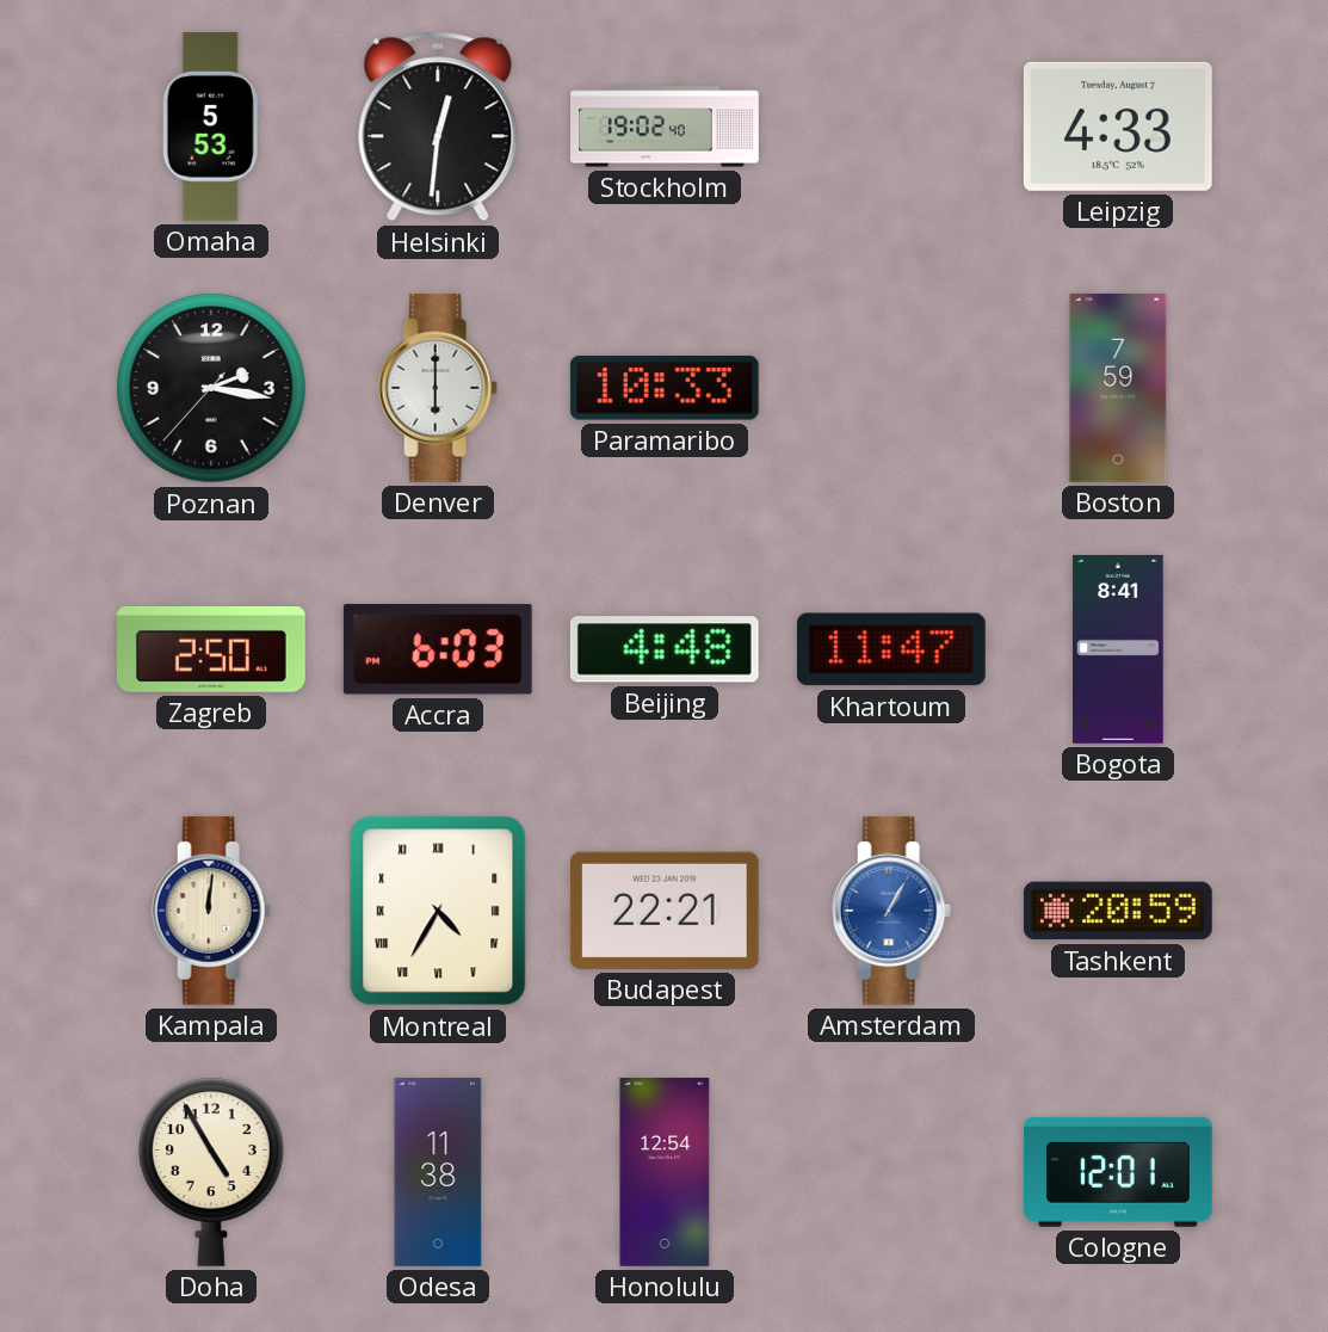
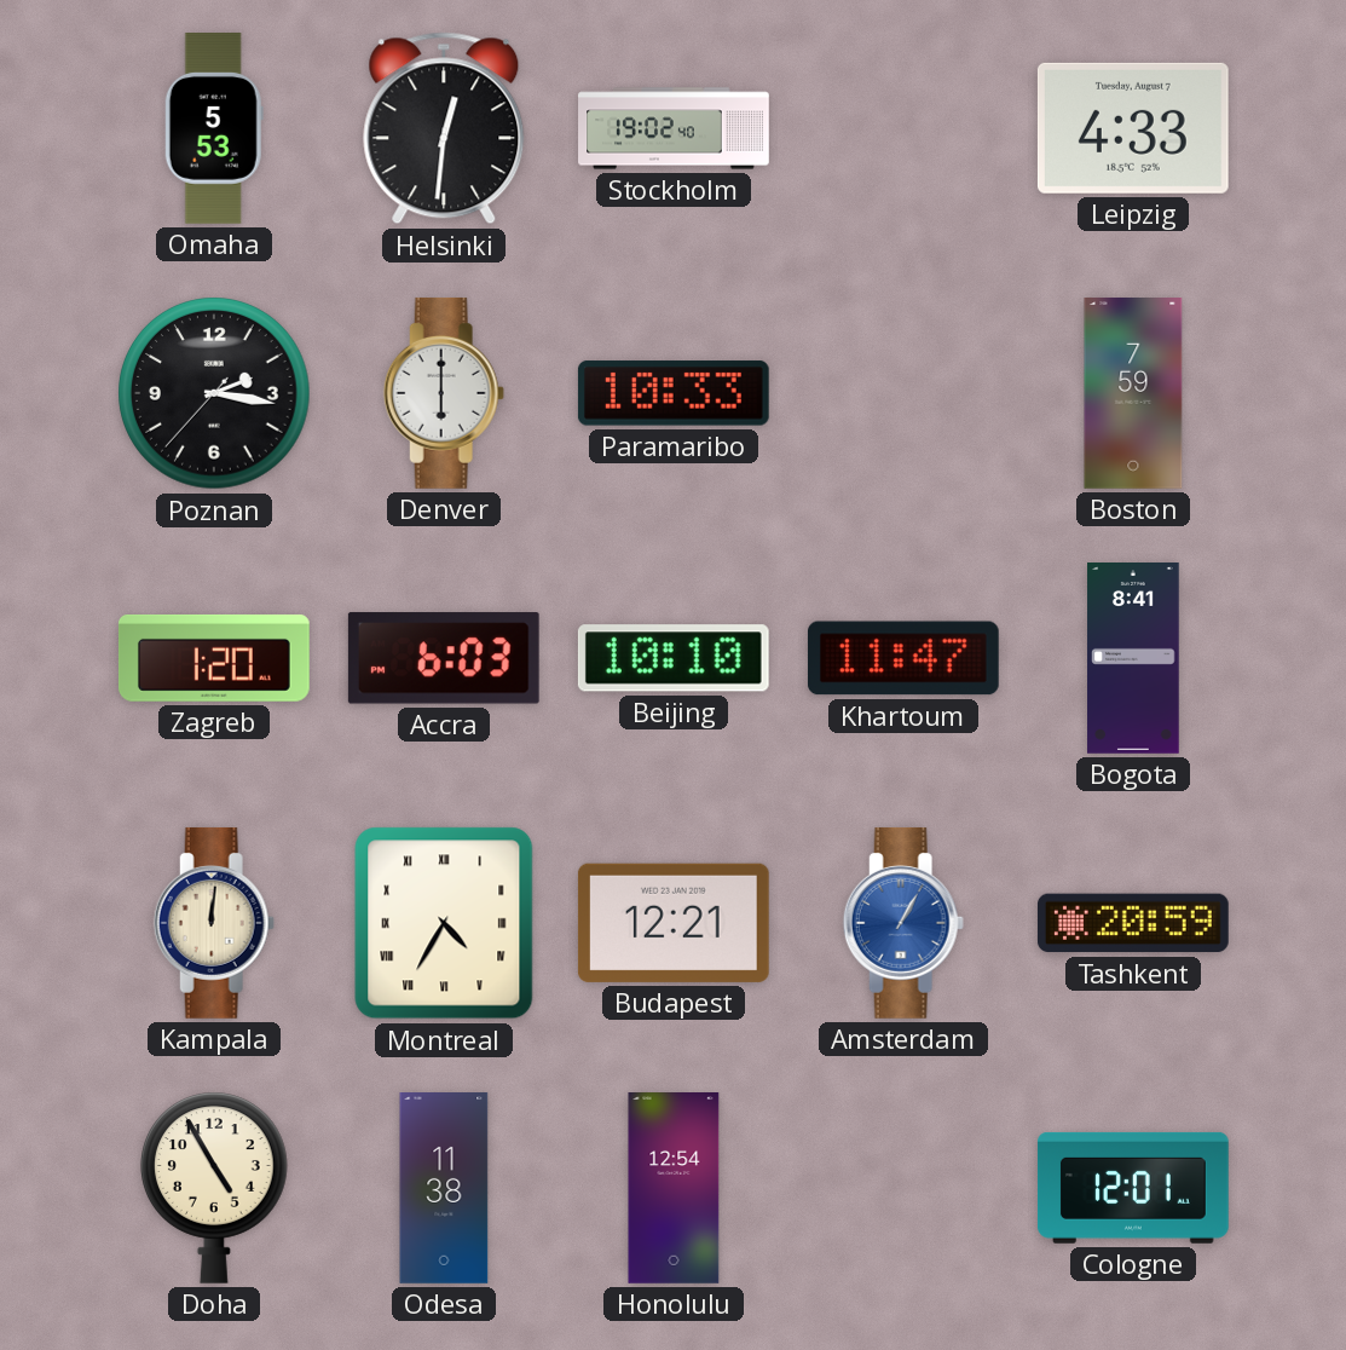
Zagreb: 2:50 -> 1:20 (214, 658)
Beijing: 4:48 -> 10:10 (674, 658)
Budapest: 22:21 -> 12:21 (674, 923)
